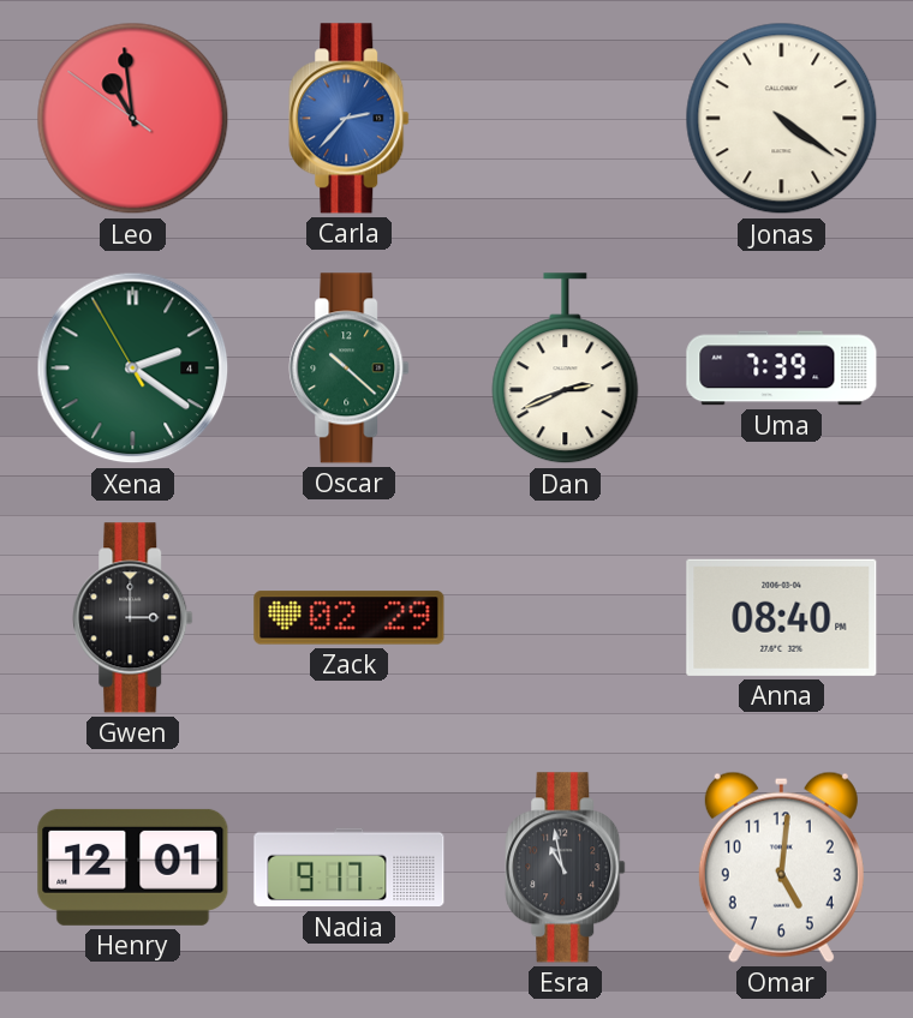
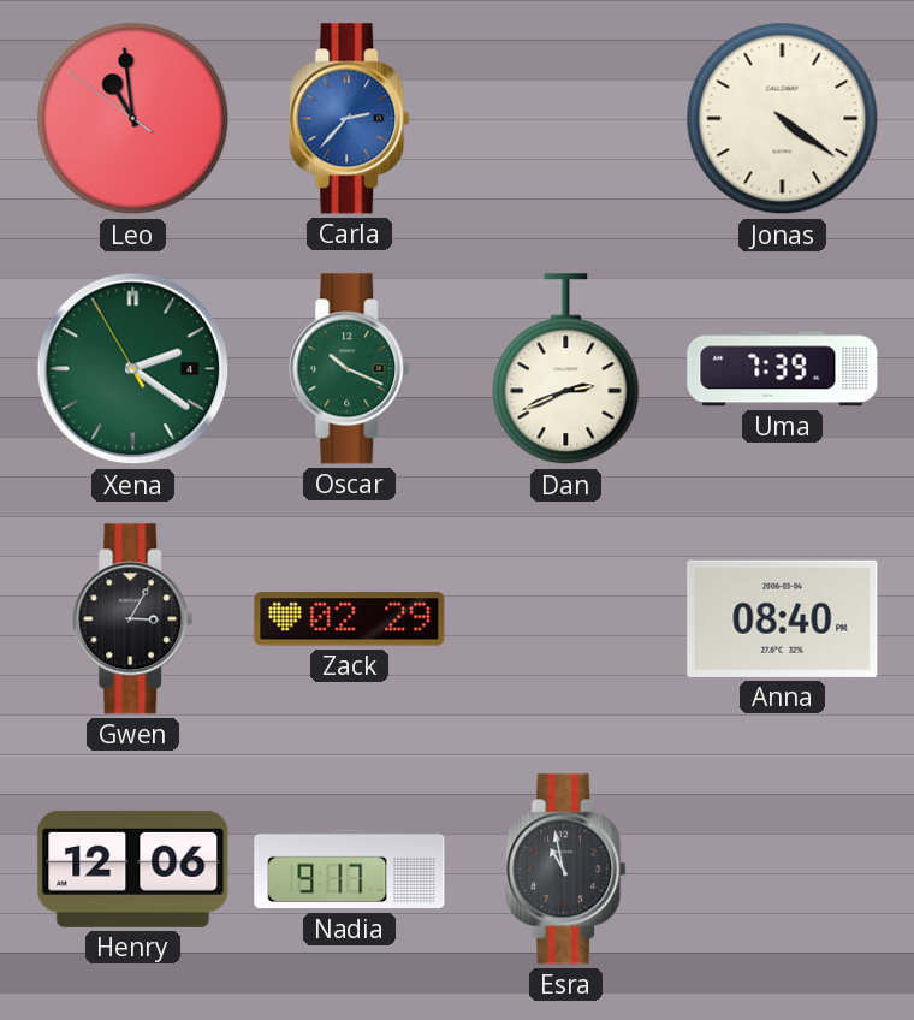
Oscar: 10:22 -> 10:19 (350, 369)
Gwen: 3:00 -> 3:05 (133, 619)
Henry: 12:01 -> 12:06 (133, 868)
Omar: 5:01 -> none (781, 867)
